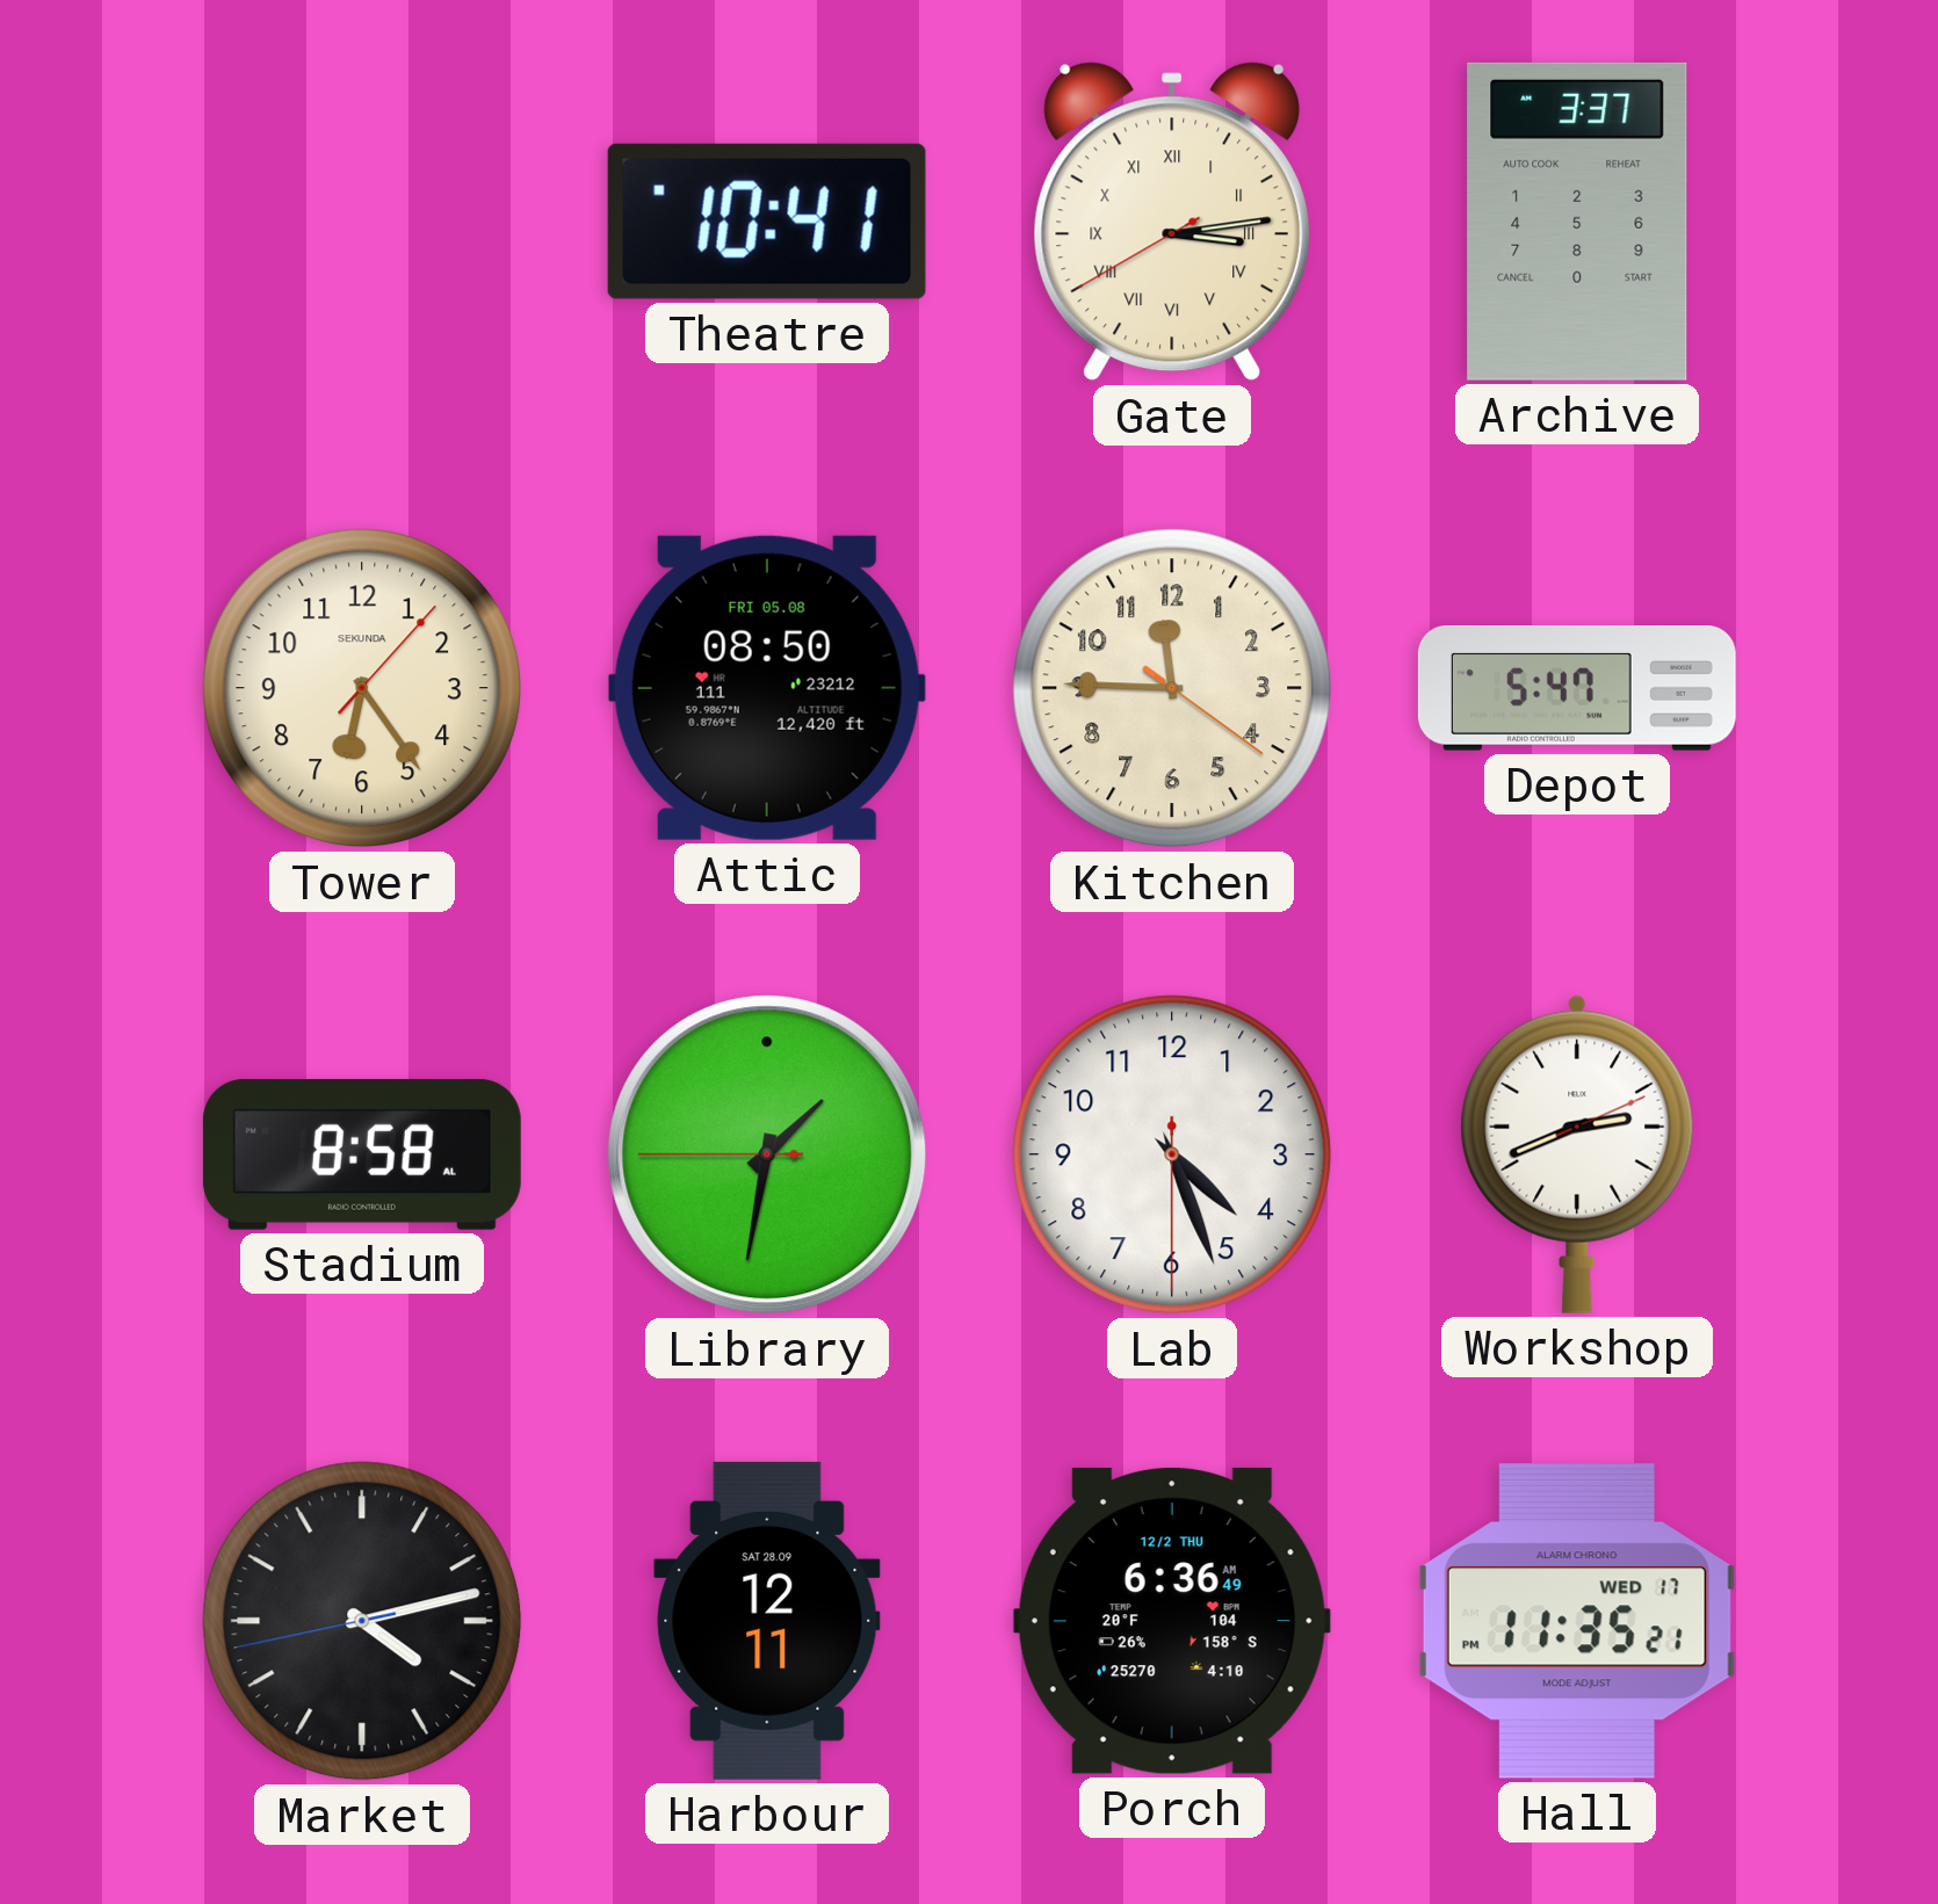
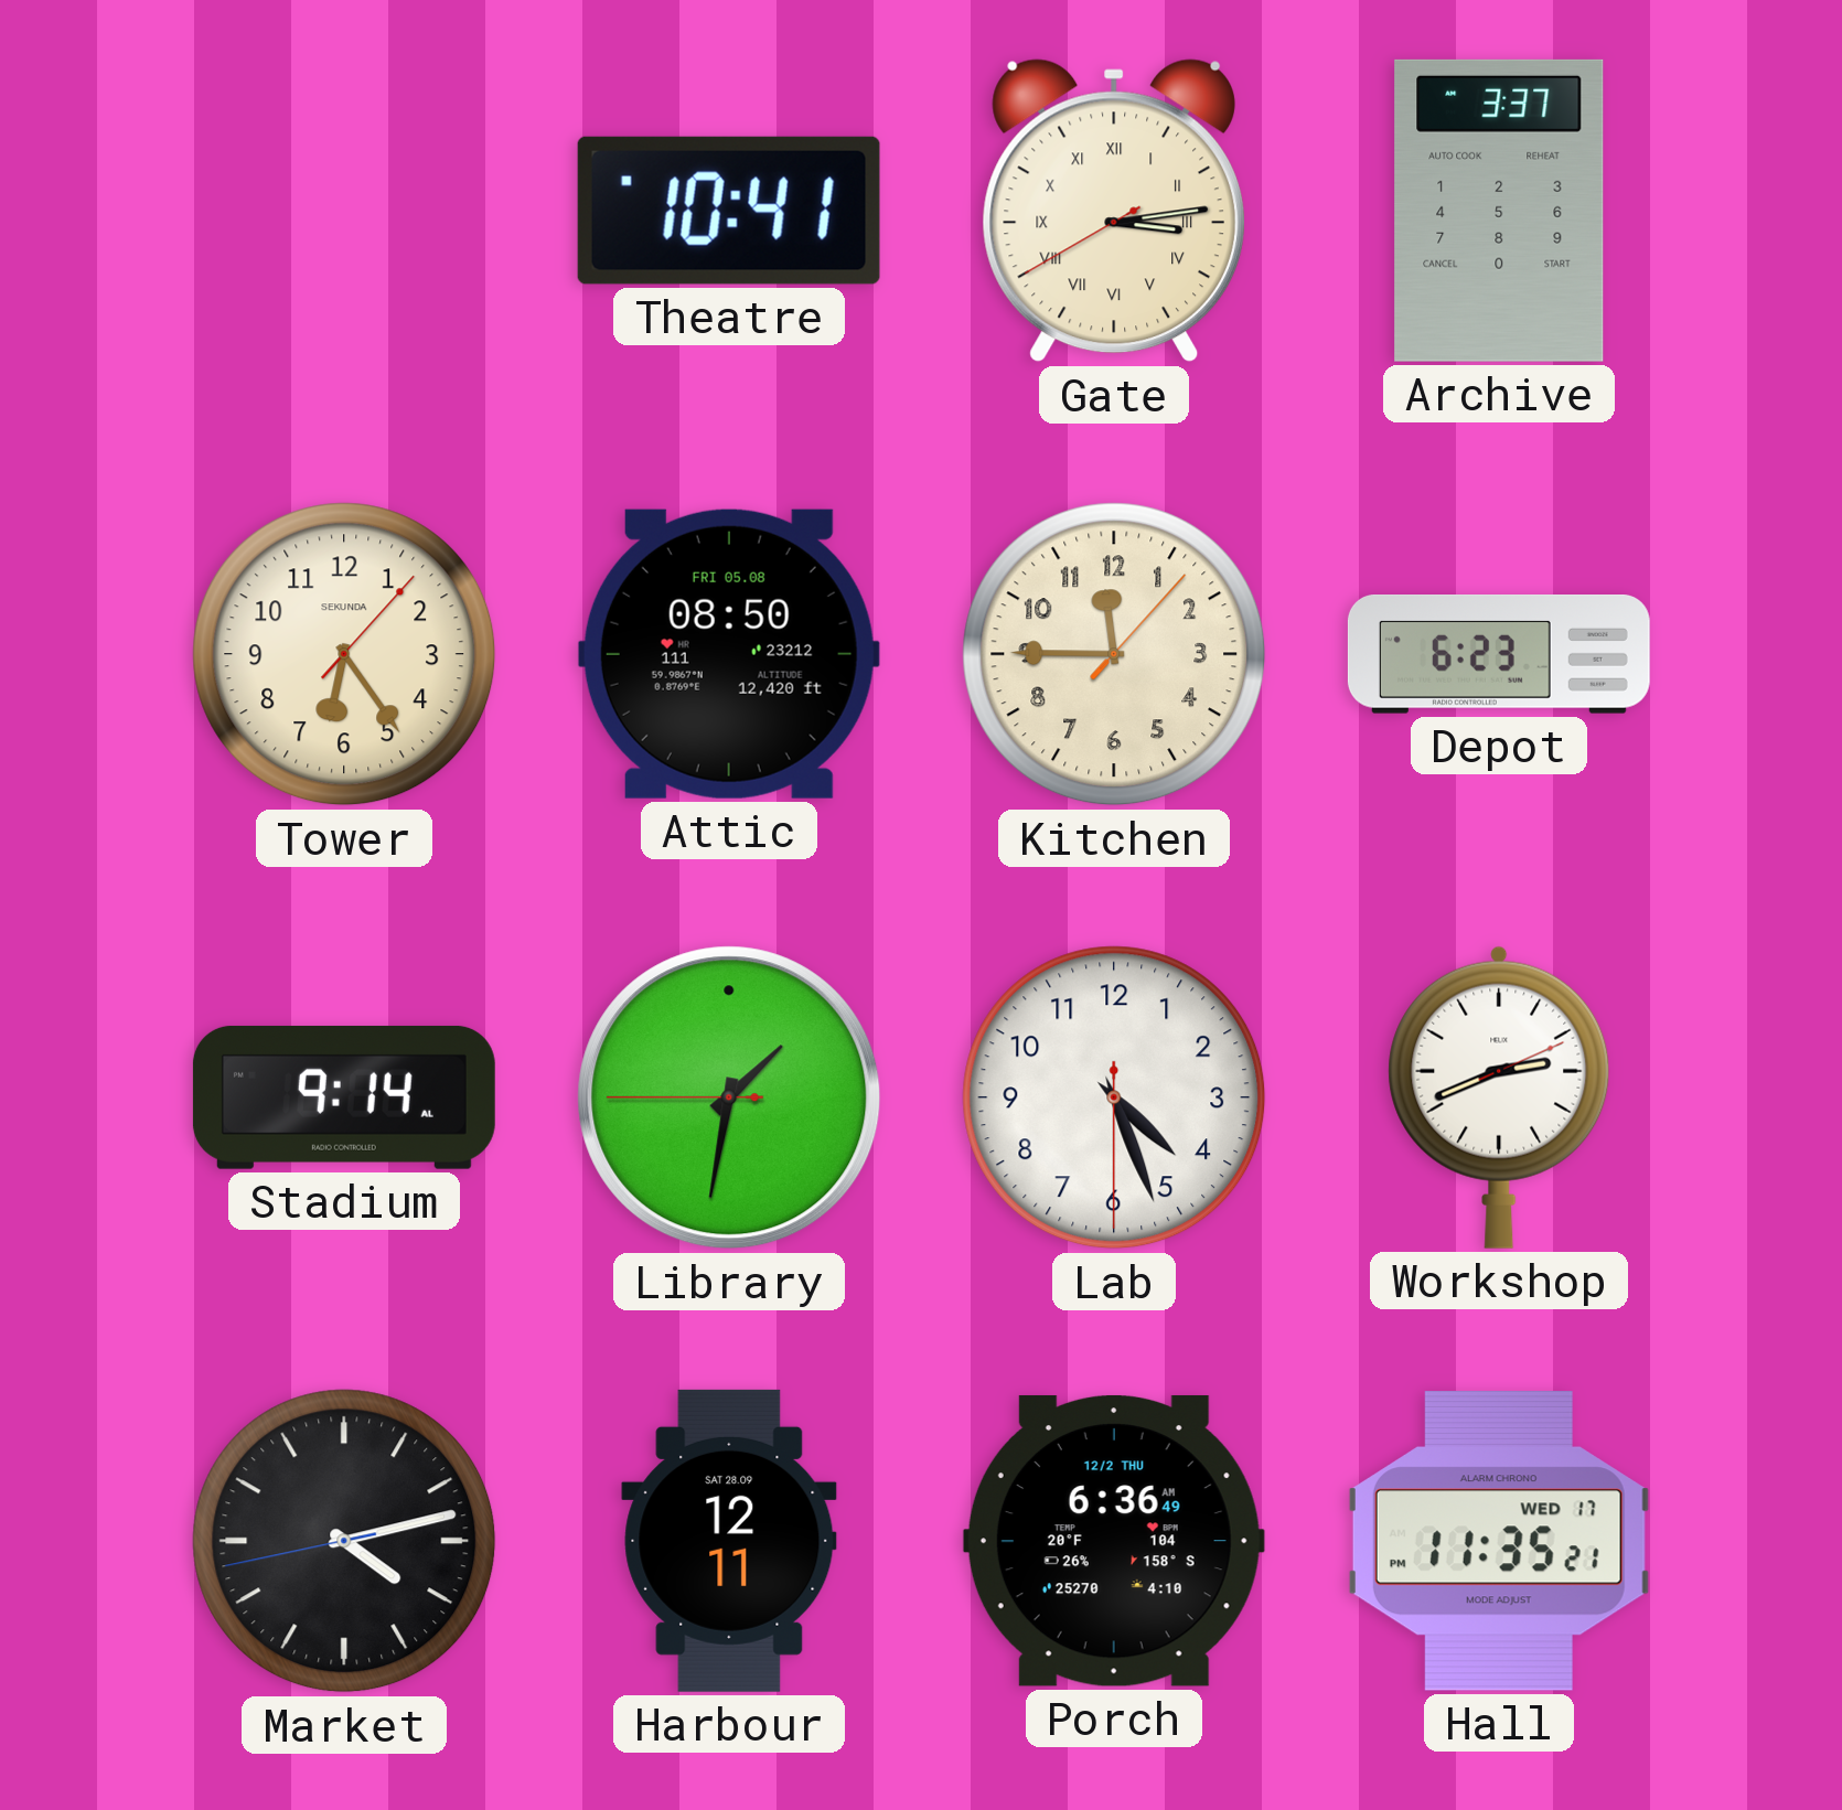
Kitchen: 11:45:21 -> 11:45:07 (1114, 654)
Depot: 5:47 -> 6:23 (1499, 655)
Stadium: 8:58 -> 9:14 (344, 1097)
